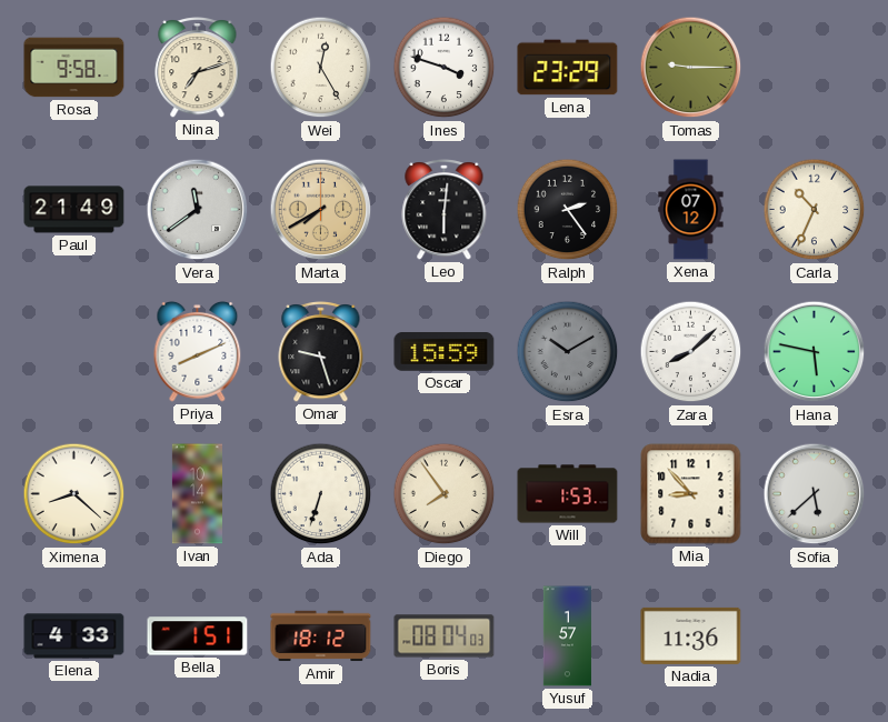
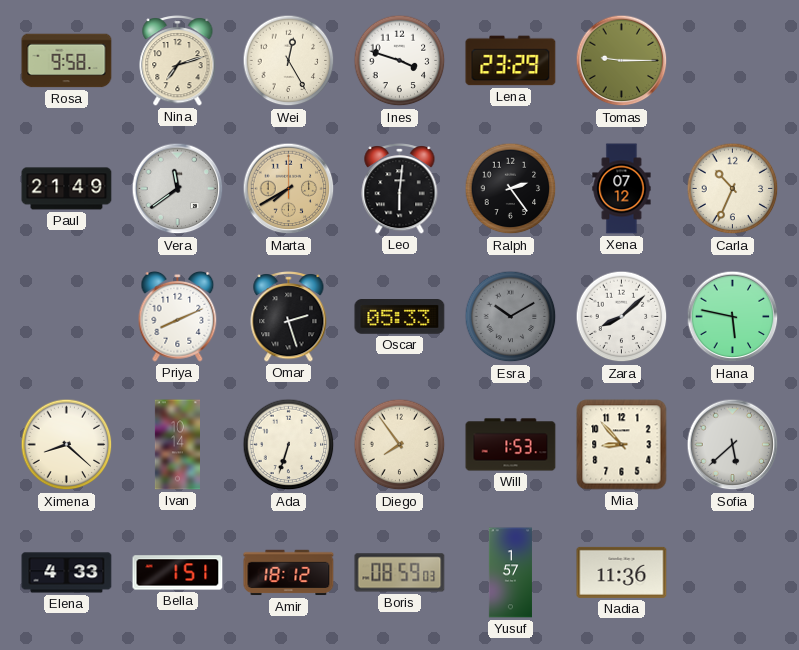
Omar: 9:27 -> 2:27 (289, 317)
Oscar: 15:59 -> 05:33 (400, 317)
Boris: 08:04 -> 08:59 (400, 573)
